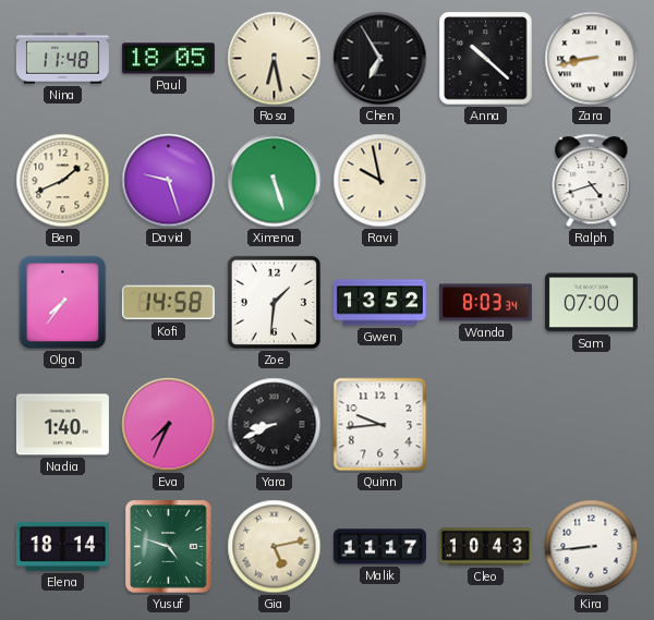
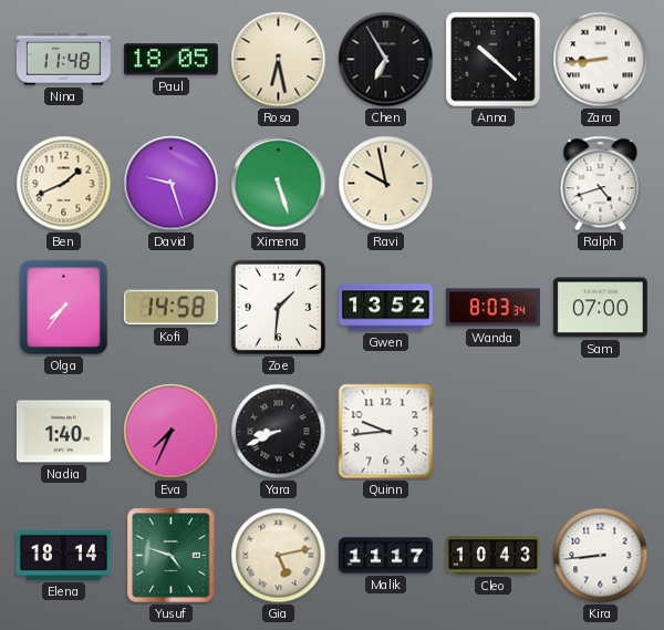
Zara: 8:43 -> 8:44 (601, 60)
